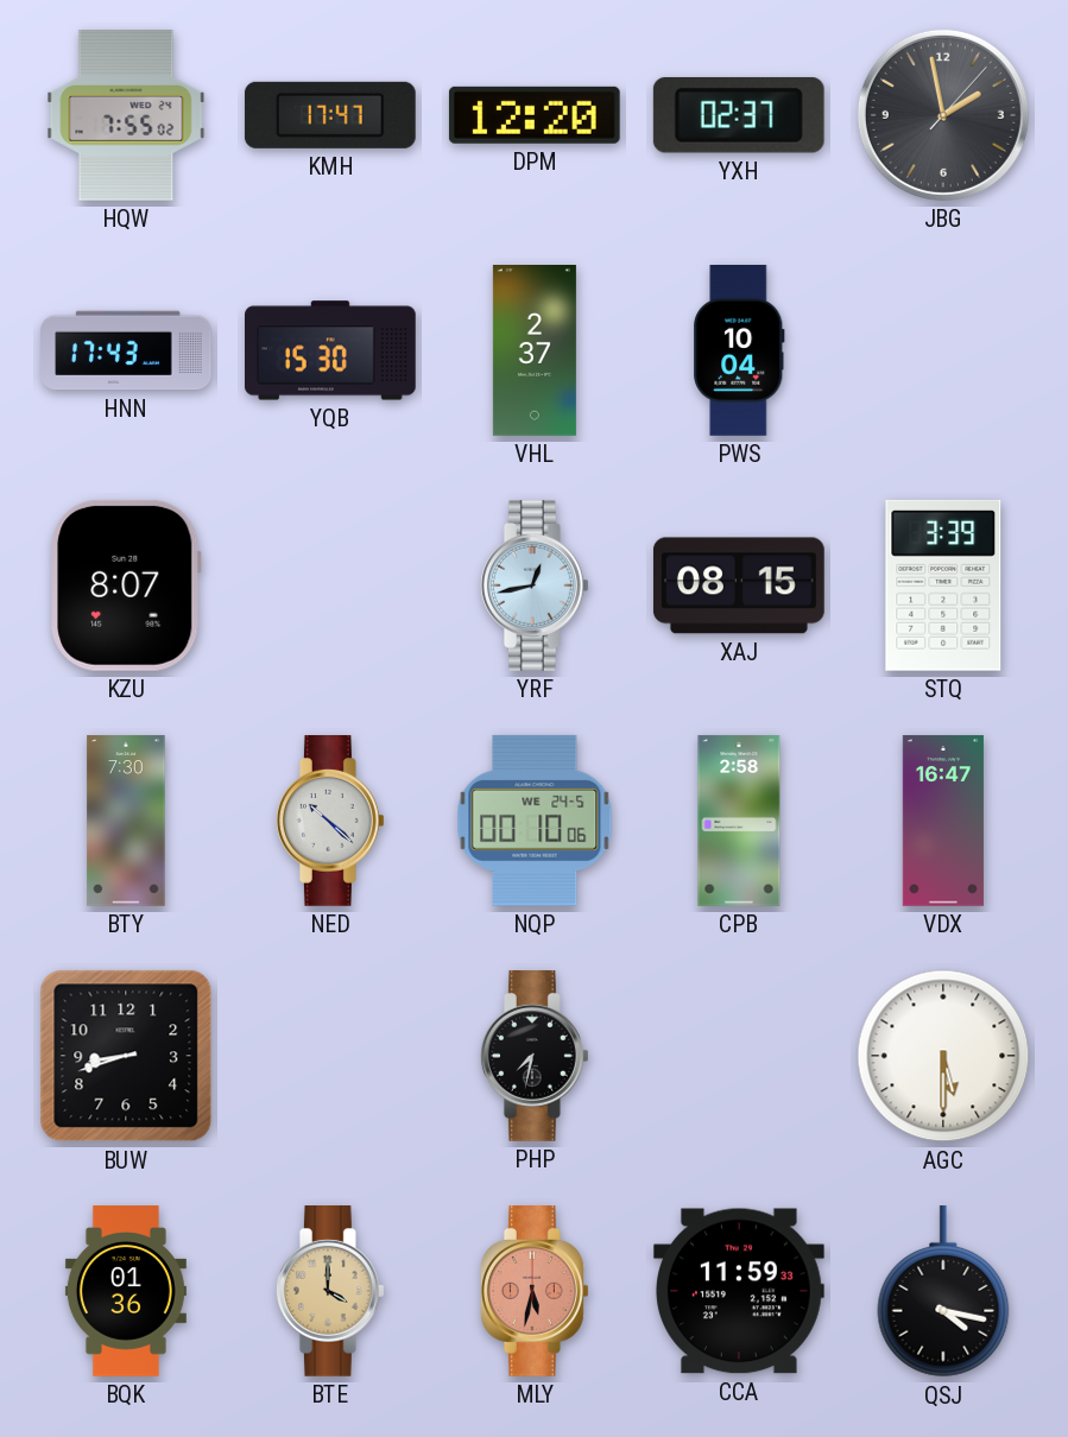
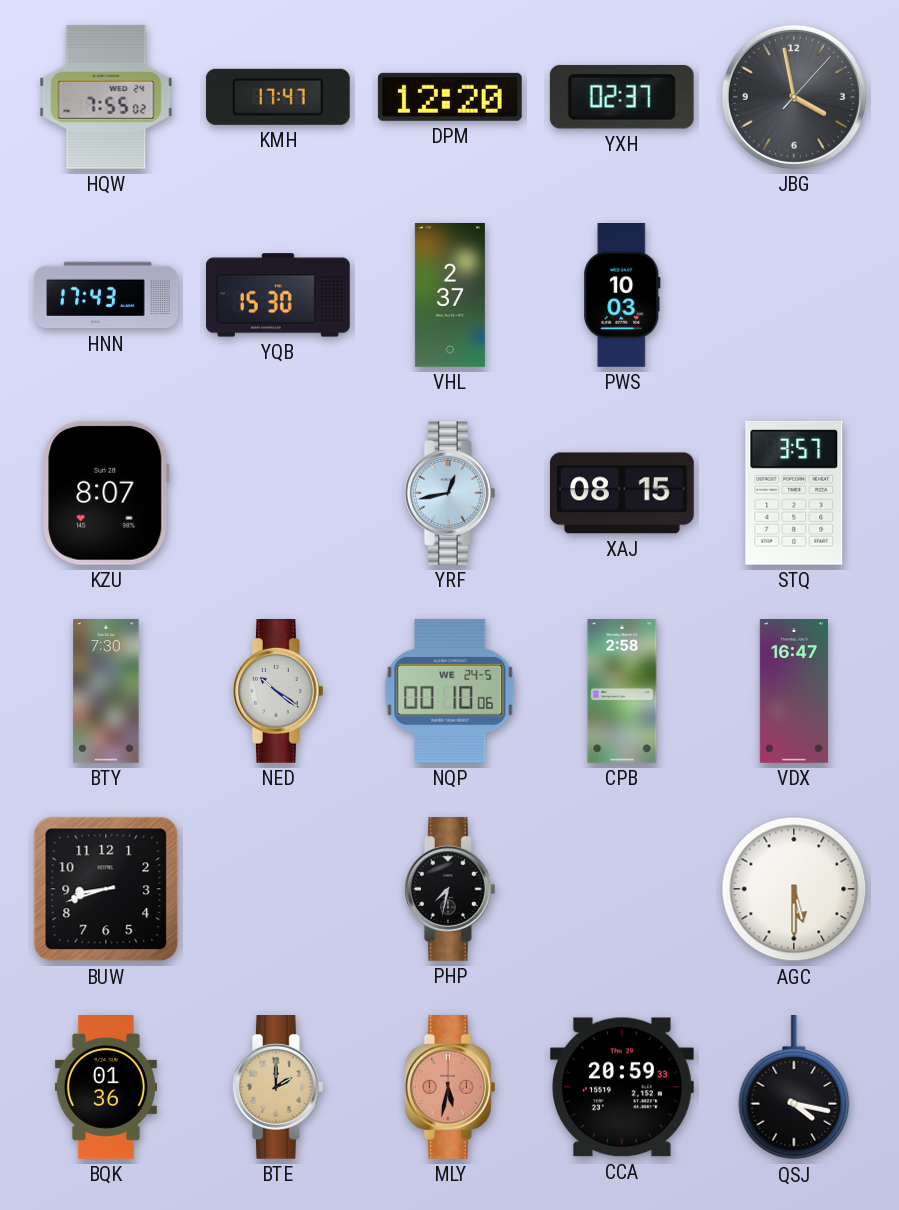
JBG: 1:58 -> 3:58 (794, 97)
PWS: 10:04 -> 10:03 (622, 296)
STQ: 3:39 -> 3:57 (794, 493)
NED: 10:22 -> 10:21 (278, 692)
BTE: 4:00 -> 2:00 (278, 1088)
CCA: 11:59 -> 20:59 (622, 1087)
